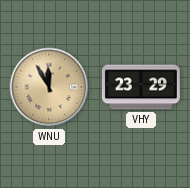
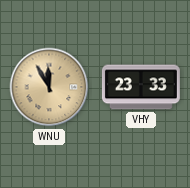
VHY: 23:29 -> 23:33 (141, 87)
